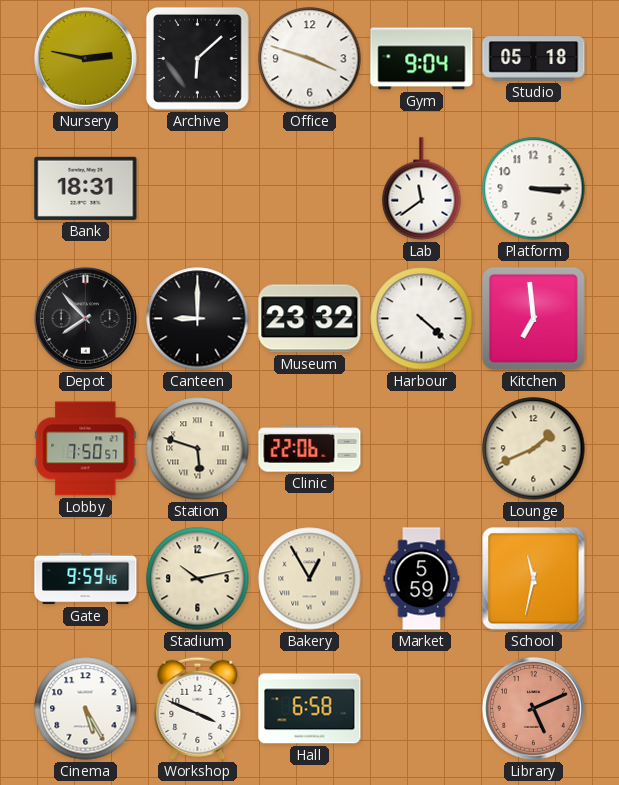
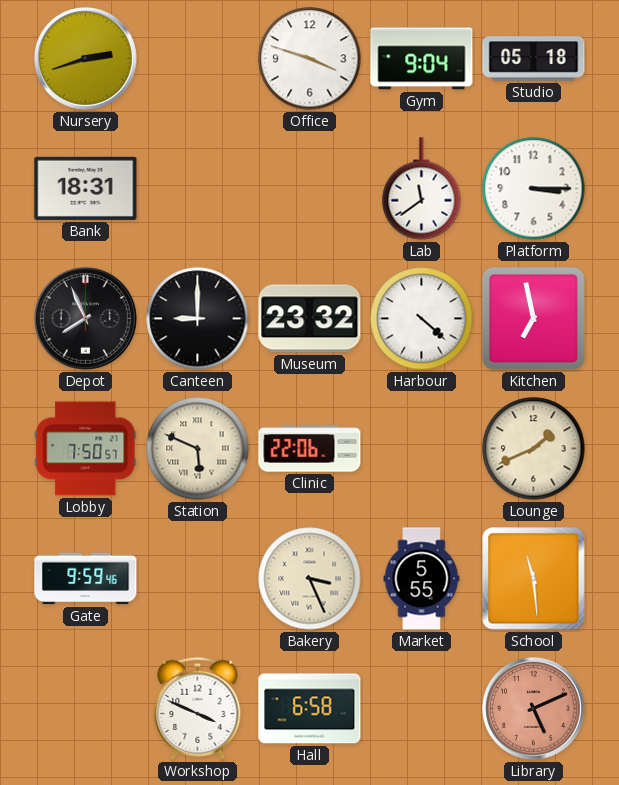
Nursery: 2:47 -> 2:42 (86, 59)
Archive: 6:08 -> none (197, 58)
Depot: 7:53 -> 7:56 (86, 319)
Kitchen: 6:59 -> 6:58 (533, 318)
Station: 5:48 -> 5:49 (198, 449)
Stadium: 10:13 -> none (198, 579)
Bakery: 12:55 -> 3:26 (310, 579)
Market: 5:59 -> 5:55 (422, 579)
School: 11:32 -> 11:29 (534, 579)
Cinema: 5:25 -> none (86, 709)
